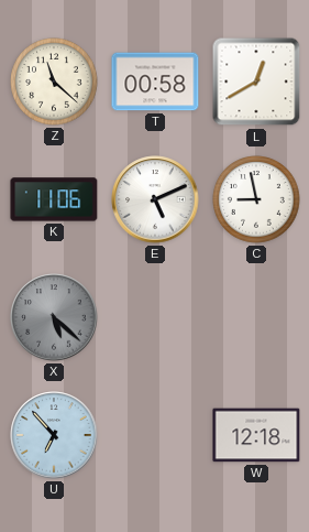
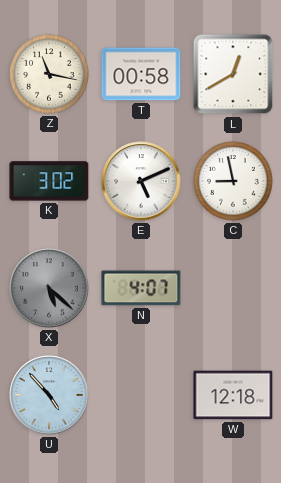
Z: 11:22 -> 11:17 (49, 74)
K: 11:06 -> 3:02 (49, 181)
N: none -> 4:07 (141, 288)
U: 6:53 -> 4:53 (49, 395)
